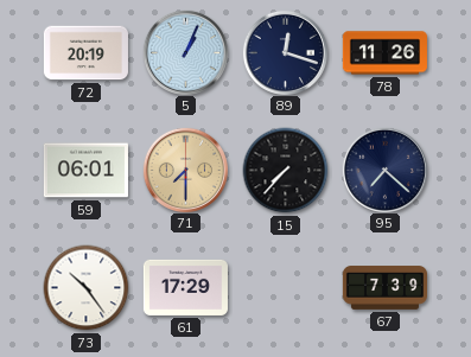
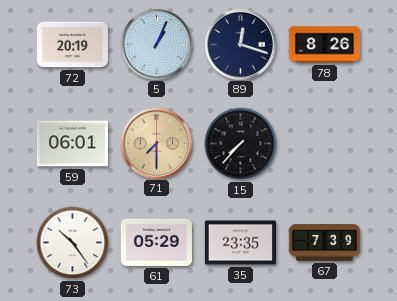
78: 11:26 -> 8:26 (324, 45)
95: 7:22 -> none (384, 170)
61: 17:29 -> 05:29 (156, 242)
35: none -> 23:35 (240, 243)
